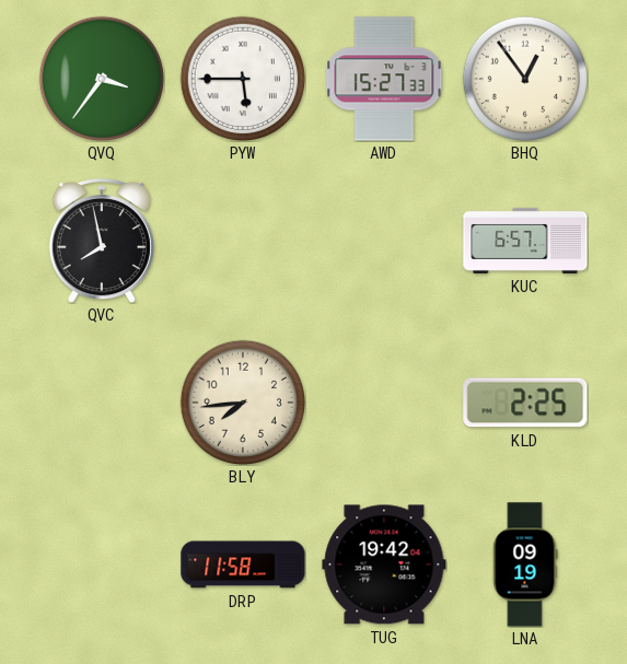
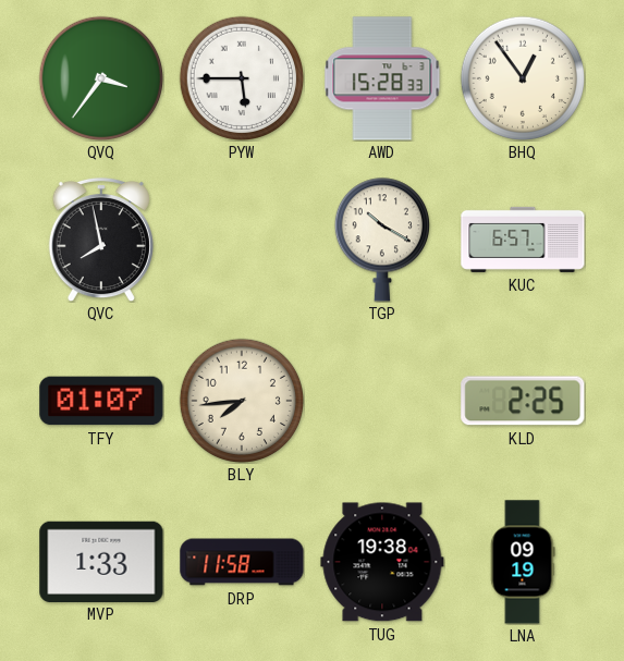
AWD: 15:27 -> 15:28 (382, 78)
TGP: none -> 10:20 (382, 240)
TFY: none -> 01:07 (101, 401)
MVP: none -> 1:33 (101, 561)
TUG: 19:42 -> 19:38 (382, 562)
